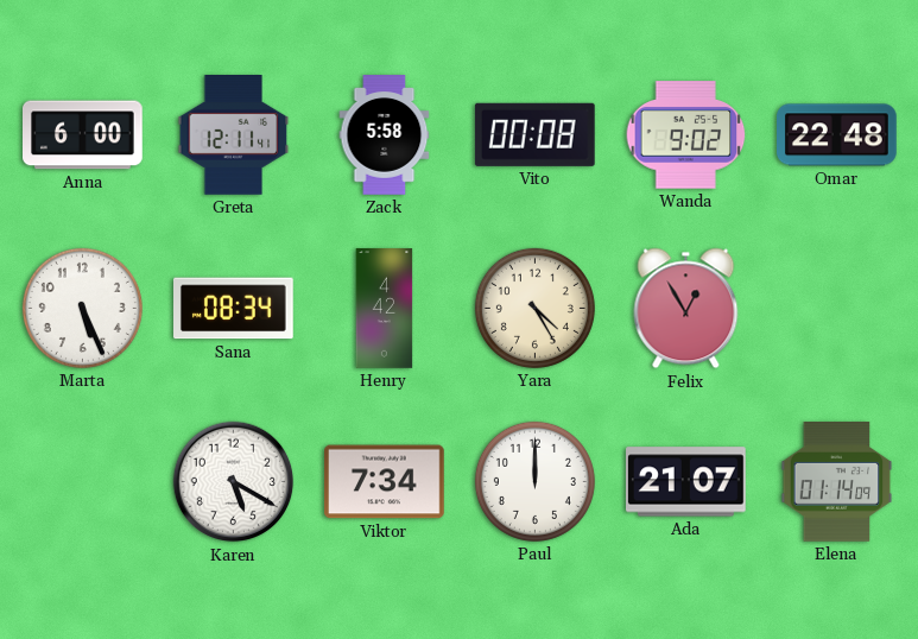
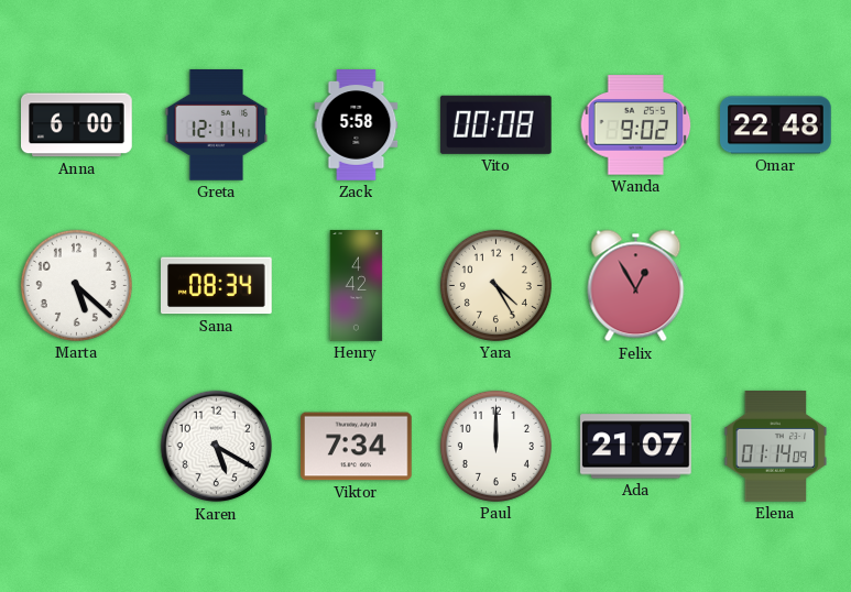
Marta: 5:26 -> 5:22 (76, 285)
